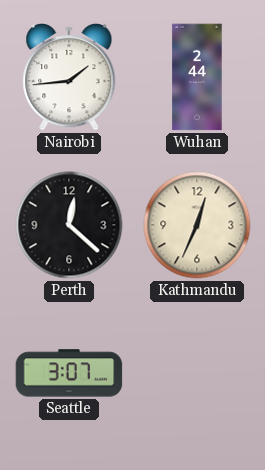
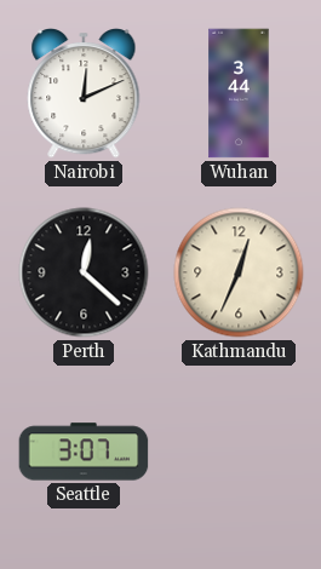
Nairobi: 1:44 -> 12:11 (84, 94)
Wuhan: 2:44 -> 3:44 (239, 93)
